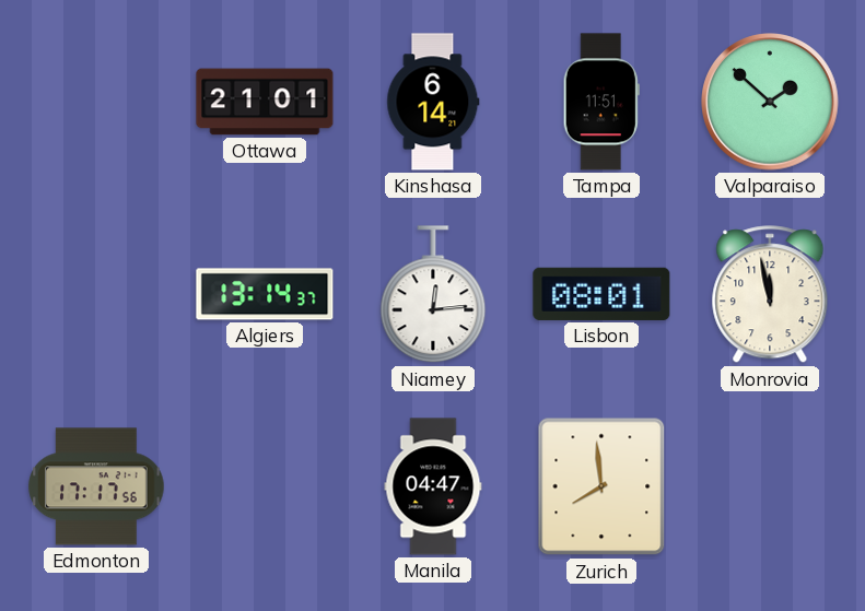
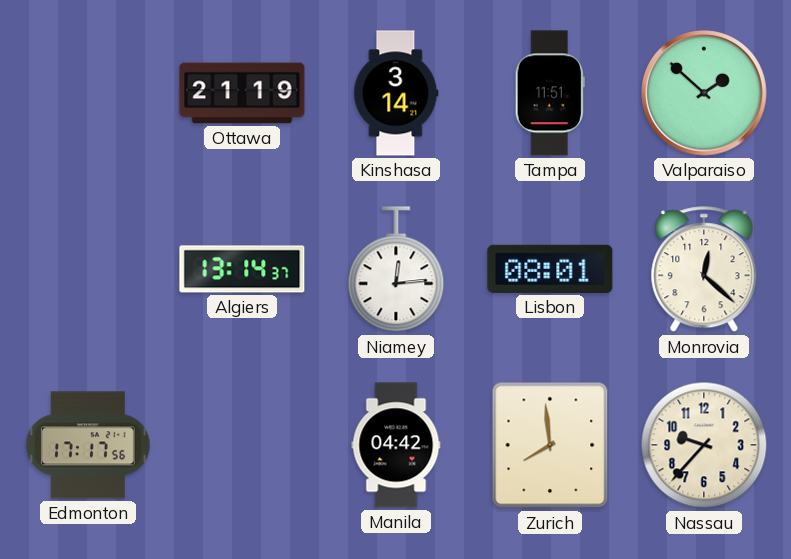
Ottawa: 21:01 -> 21:19 (242, 93)
Kinshasa: 6:14 -> 3:14 (396, 93)
Monrovia: 11:58 -> 12:22 (704, 270)
Manila: 04:47 -> 04:42 (396, 445)
Nassau: none -> 9:37 (704, 445)
